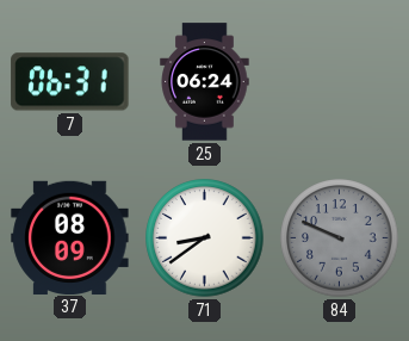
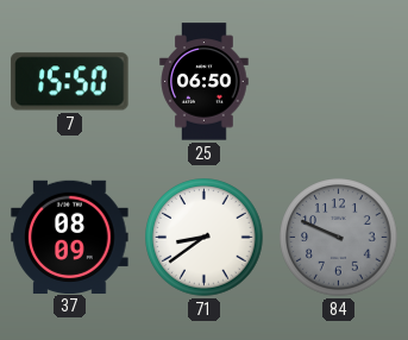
7: 06:31 -> 15:50 (70, 82)
25: 06:24 -> 06:50 (205, 82)
